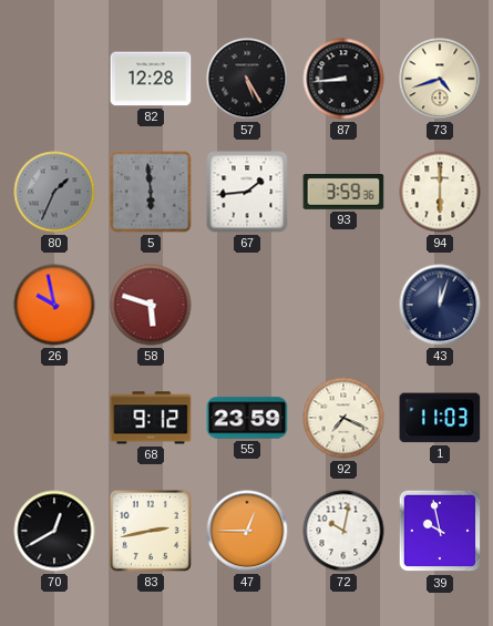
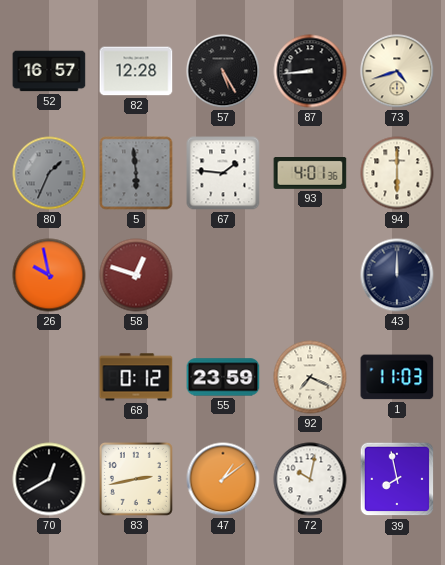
52: none -> 16:57 (49, 71)
67: 1:44 -> 1:46 (223, 173)
93: 3:59 -> 4:01 (310, 174)
58: 5:48 -> 12:48 (136, 275)
43: 12:03 -> 12:00 (397, 275)
68: 9:12 -> 0:12 (136, 377)
47: 12:45 -> 1:09 (223, 479)
39: 9:58 -> 7:58 (397, 479)
